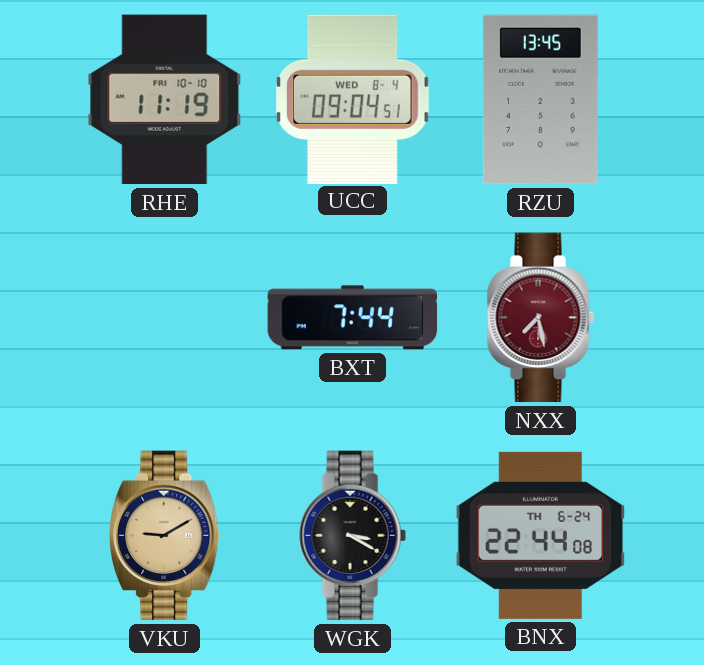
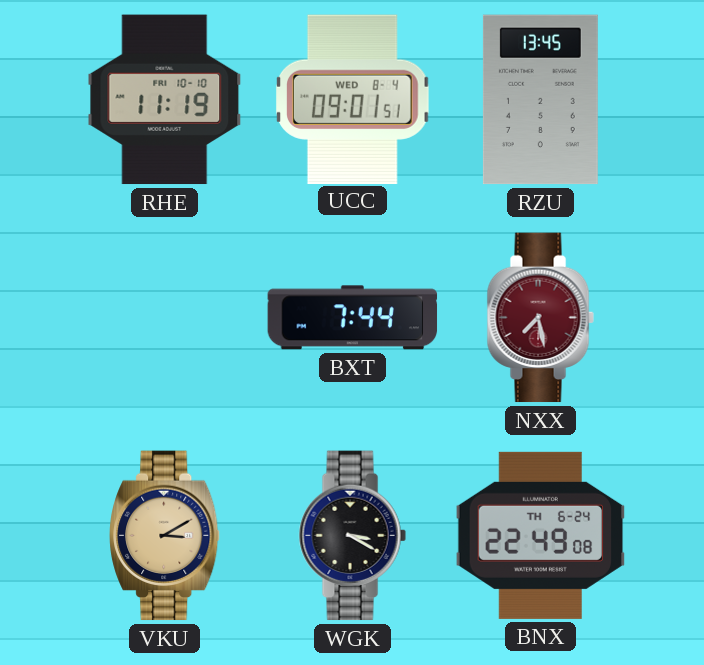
UCC: 09:04 -> 09:01 (353, 99)
VKU: 9:10 -> 3:10 (165, 536)
BNX: 22:44 -> 22:49 (541, 535)
